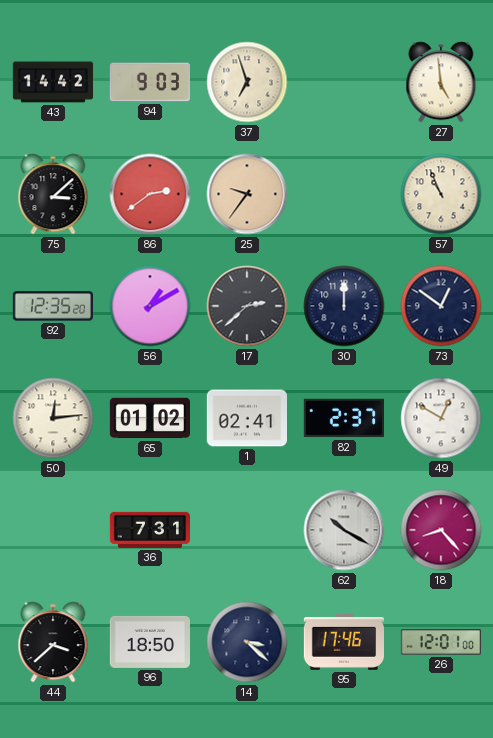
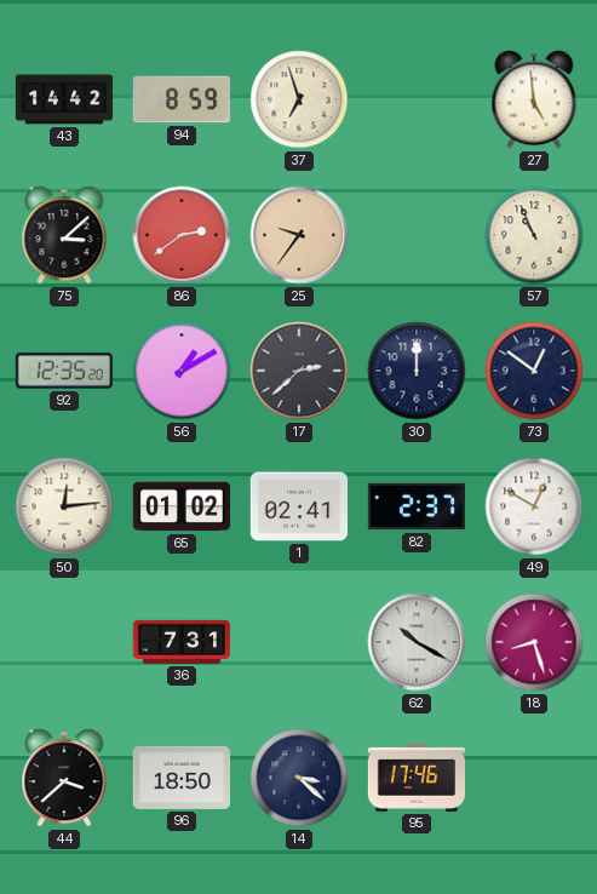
94: 9:03 -> 8:59 (182, 99)
18: 8:23 -> 8:27 (534, 642)
26: 12:01 -> none (440, 642)
